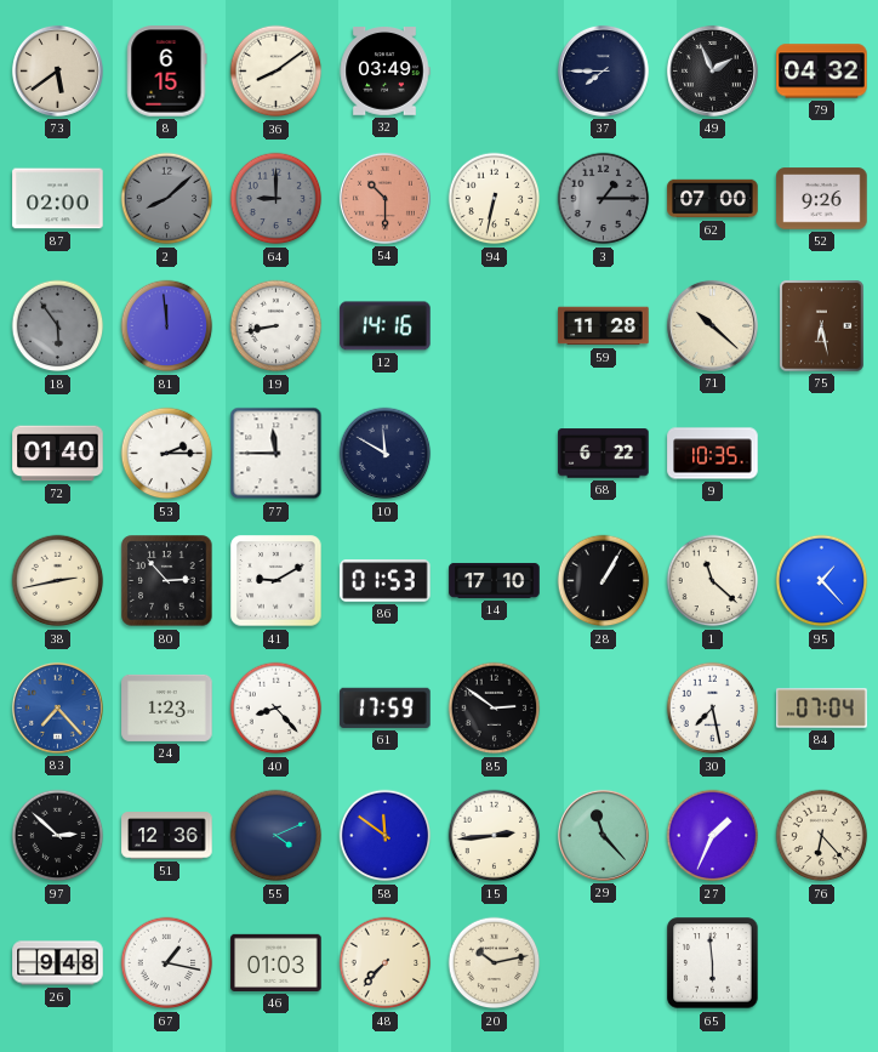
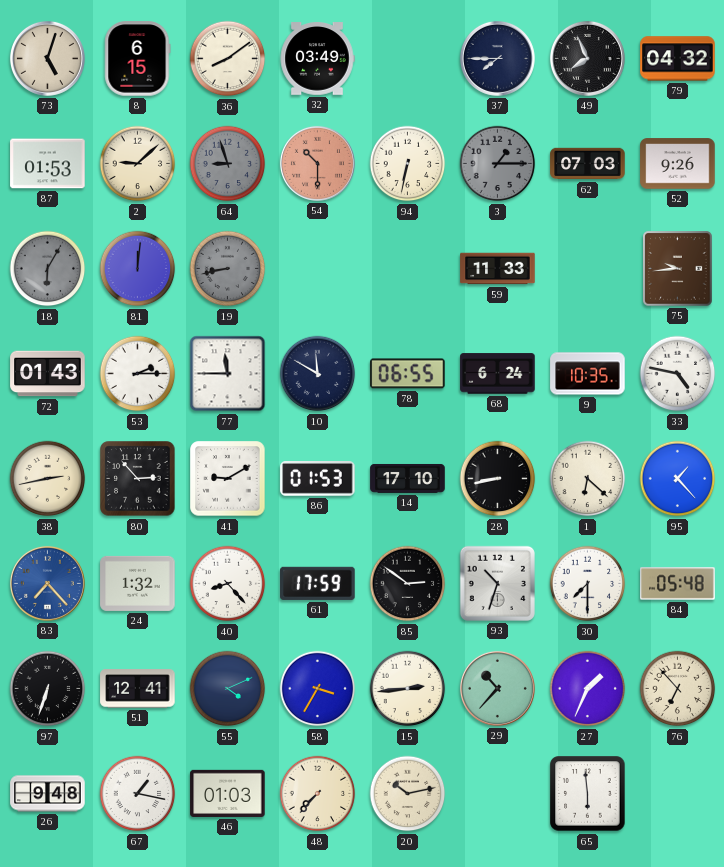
73: 5:39 -> 5:03 (47, 58)
49: 1:56 -> 7:56 (587, 58)
87: 02:00 -> 01:53 (48, 164)
2: 8:08 -> 9:08 (138, 164)
2 dial: grey -> cream (138, 164)
64: 9:00 -> 8:57 (228, 164)
62: 07:00 -> 07:03 (588, 164)
18: 5:54 -> 6:05 (48, 269)
81: 11:59 -> 12:01 (138, 269)
19 dial: white -> grey (228, 269)
12: 14:16 -> none (386, 326)
59: 11:28 -> 11:33 (498, 269)
71: 10:22 -> none (712, 325)
75: 6:28 -> 9:44 (678, 269)
72: 01:40 -> 01:43 (48, 374)
78: none -> 06:55 (408, 374)
68: 6:22 -> 6:24 (498, 374)
33: none -> 4:47 (678, 374)
28: 1:05 -> 8:43 (498, 479)
1: 11:22 -> 6:22 (588, 479)
24: 1:23 -> 1:32 (138, 583)
93: none -> 10:33 (497, 583)
30: 7:28 -> 7:30 (588, 584)
84: 07:04 -> 05:48 (678, 584)
97: 2:52 -> 6:33 (48, 689)
51: 12:36 -> 12:41 (138, 689)
58: 11:51 -> 3:35 (318, 689)
29: 11:23 -> 10:37 (497, 688)
76: 6:23 -> 6:53 (678, 689)
